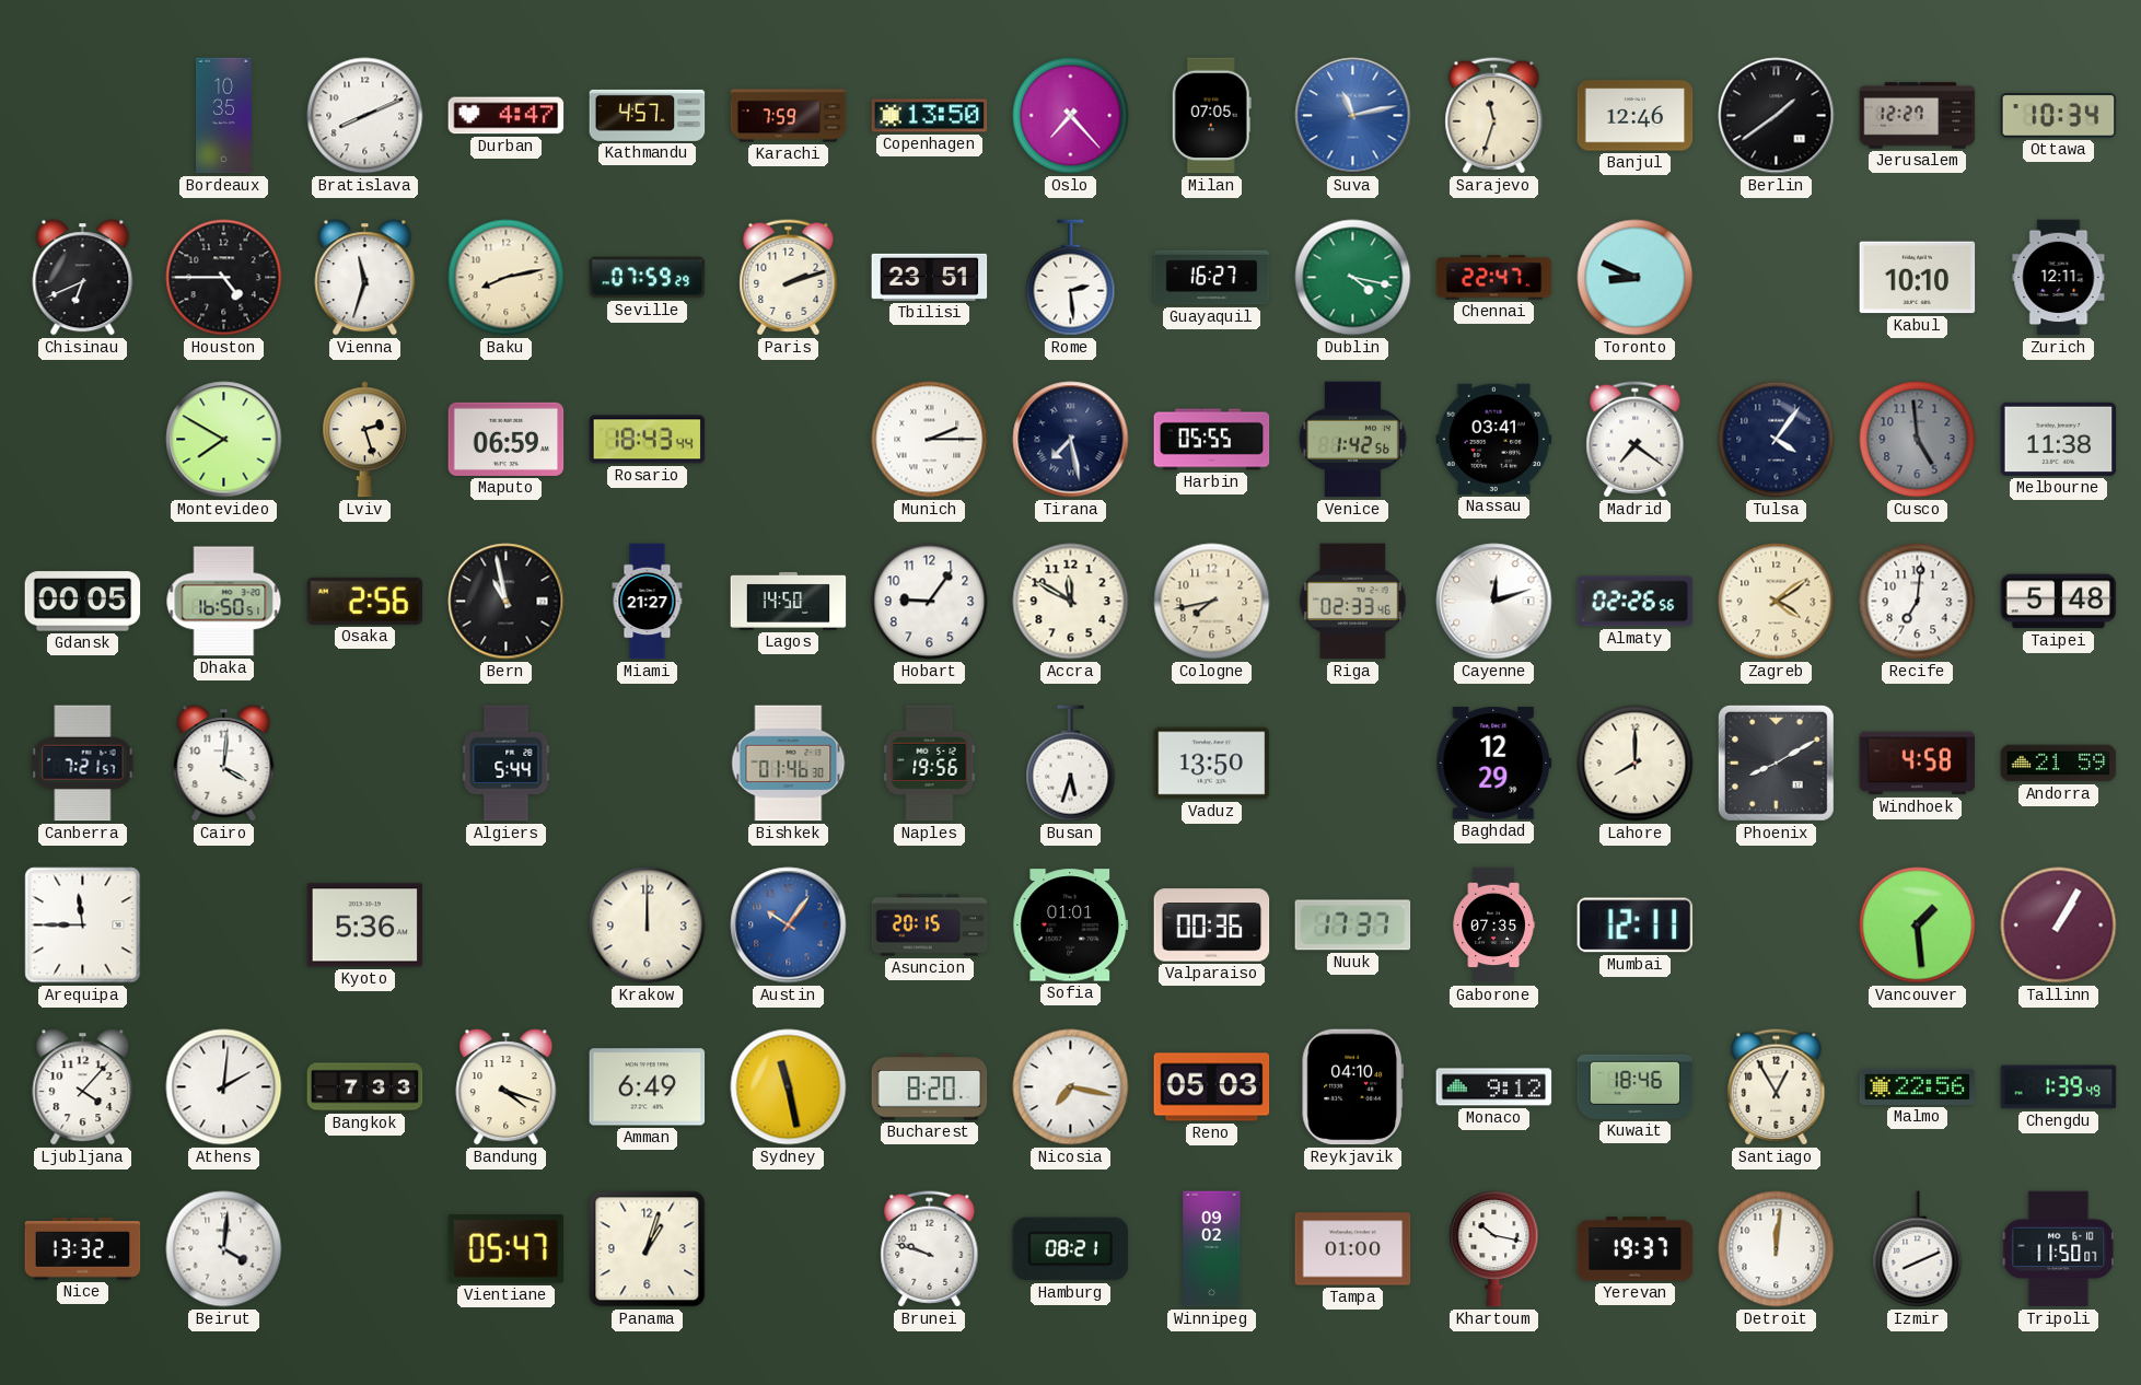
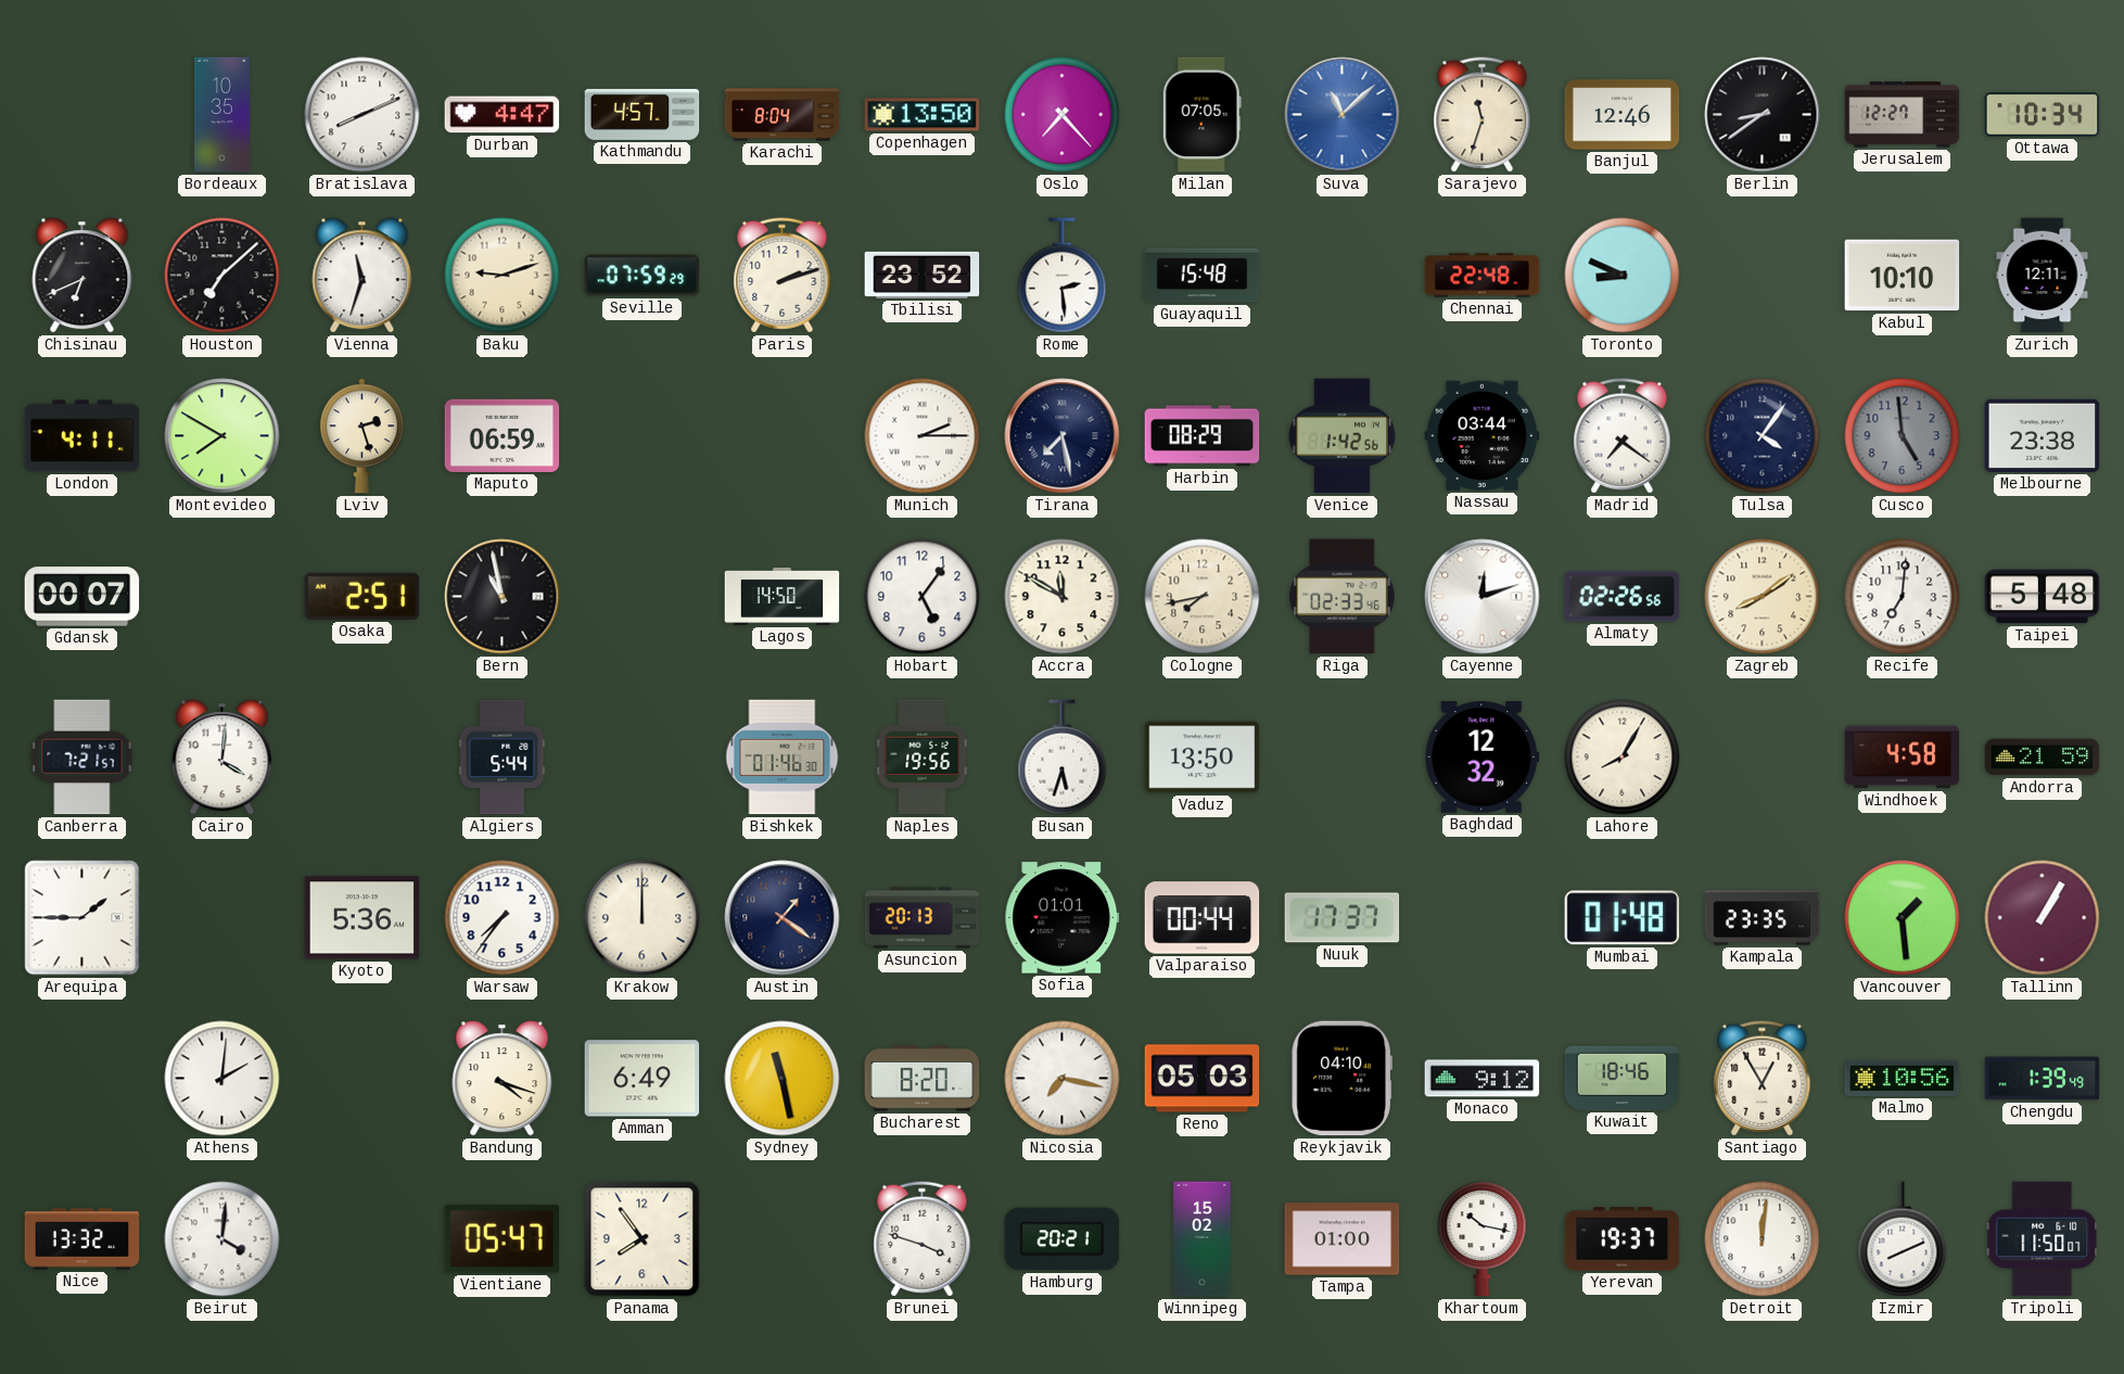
Karachi: 7:59 -> 8:04 (783, 115)
Suva: 11:13 -> 11:08 (1343, 115)
Berlin: 1:39 -> 8:39 (1763, 115)
Houston: 4:45 -> 7:08 (222, 276)
Baku: 8:13 -> 9:12 (503, 276)
Tbilisi: 23:51 -> 23:52 (923, 275)
Guayaquil: 16:27 -> 15:48 (1203, 276)
Dublin: 4:17 -> none (1353, 278)
Chennai: 22:47 -> 22:48 (1483, 276)
London: none -> 4:11 (82, 436)
Rosario: 18:43 -> none (648, 440)
Harbin: 05:55 -> 08:29 (1203, 436)
Nassau: 03:41 -> 03:44 (1483, 435)
Melbourne: 11:38 -> 23:38 (2043, 435)
Gdansk: 00:05 -> 00:07 (82, 597)
Dhaka: 16:50 -> none (224, 602)
Osaka: 2:56 -> 2:51 (363, 596)
Miami: 21:27 -> none (648, 602)
Hobart: 9:06 -> 5:06 (923, 597)
Zagreb: 4:09 -> 8:09 (1763, 597)
Baghdad: 12:29 -> 12:32 (1483, 758)
Lahore: 8:00 -> 8:05 (1623, 758)
Phoenix: 8:10 -> none (1776, 763)
Arequipa: 11:45 -> 1:45 (82, 918)
Warsaw: none -> 7:36 (503, 918)
Austin: 10:06 -> 1:21 (783, 918)
Austin dial: blue -> navy (783, 918)
Asuncion: 20:15 -> 20:13 (923, 918)
Valparaiso: 00:36 -> 00:44 (1203, 918)
Gaborone: 07:35 -> none (1493, 926)
Mumbai: 12:11 -> 01:48 (1623, 918)
Kampala: none -> 23:35 (1763, 918)
Ljubljana: 4:07 -> none (83, 1087)
Bangkok: 7:33 -> none (365, 1087)
Malmo: 22:56 -> 10:56 (1903, 1078)
Panama: 1:03 -> 7:54 (643, 1239)
Brunei: 9:48 -> 3:48 (923, 1239)
Hamburg: 08:21 -> 20:21 (1063, 1239)
Winnipeg: 09:02 -> 15:02 (1203, 1239)
